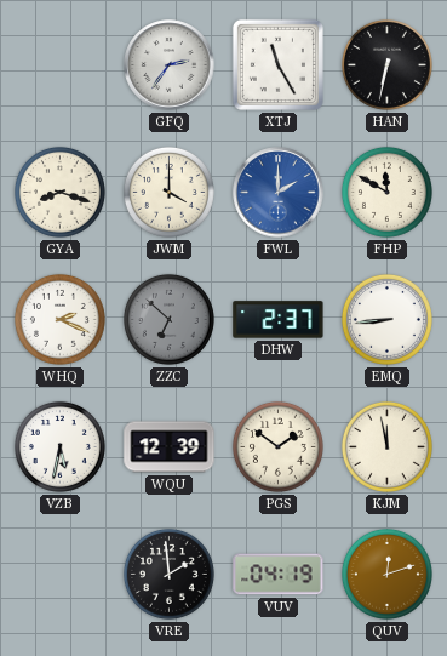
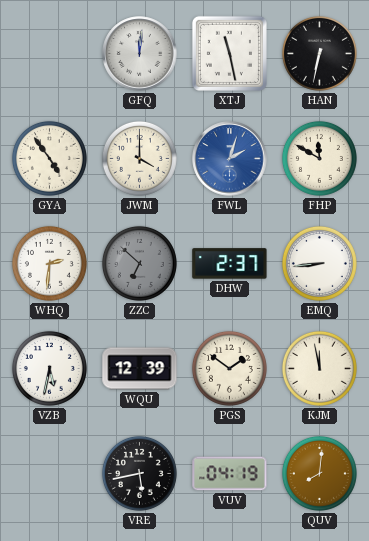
GFQ: 2:36 -> 12:01 (140, 54)
XTJ: 11:25 -> 11:28 (229, 53)
GYA: 8:18 -> 4:54 (49, 158)
FWL: 2:00 -> 2:03 (230, 159)
WHQ: 2:19 -> 2:31 (49, 263)
VRE: 1:59 -> 5:43 (139, 473)
QUV: 12:12 -> 8:01 (319, 473)
